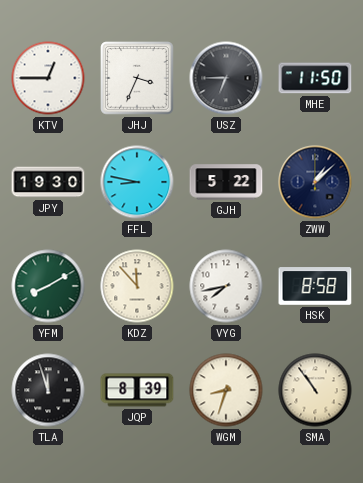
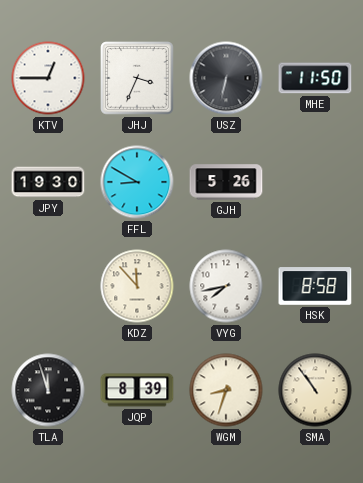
USZ: 6:45 -> 6:32 (226, 78)
FFL: 8:47 -> 8:50 (137, 182)
GJH: 5:22 -> 5:26 (226, 182)
ZWW: 1:08 -> none (315, 182)
YFM: 8:10 -> none (48, 286)
